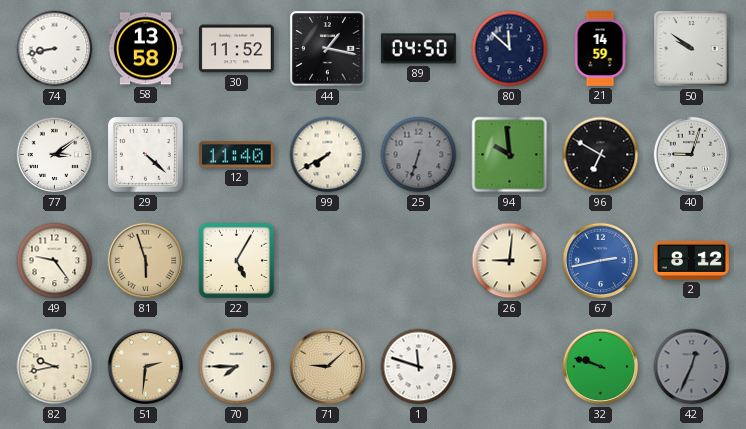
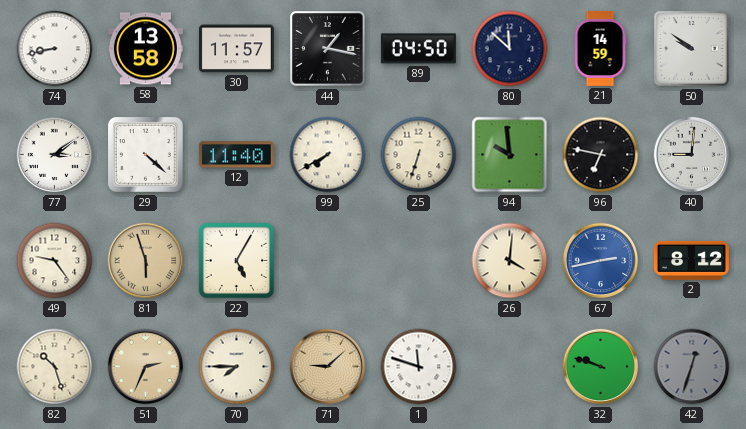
30: 11:52 -> 11:57 (236, 49)
25 dial: grey -> cream (419, 155)
96: 6:50 -> 6:47 (601, 155)
40: 9:03 -> 9:01 (692, 155)
26: 9:01 -> 4:01 (510, 261)
82: 9:43 -> 10:27 (55, 367)
51: 2:31 -> 2:34 (146, 367)
42: 12:34 -> 12:33 (692, 367)
